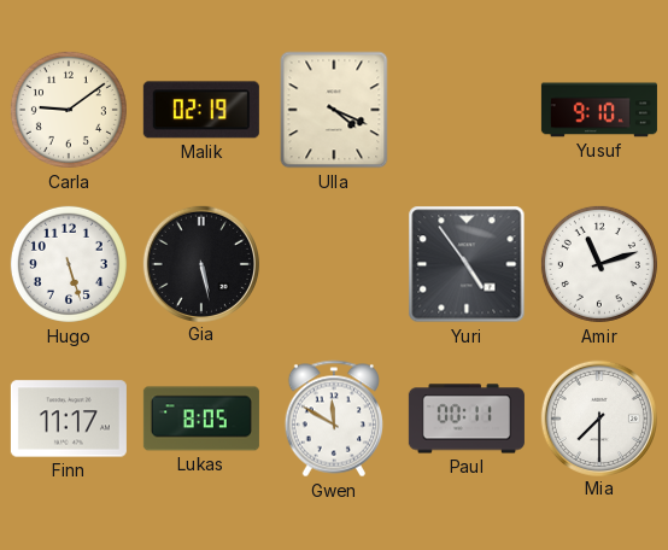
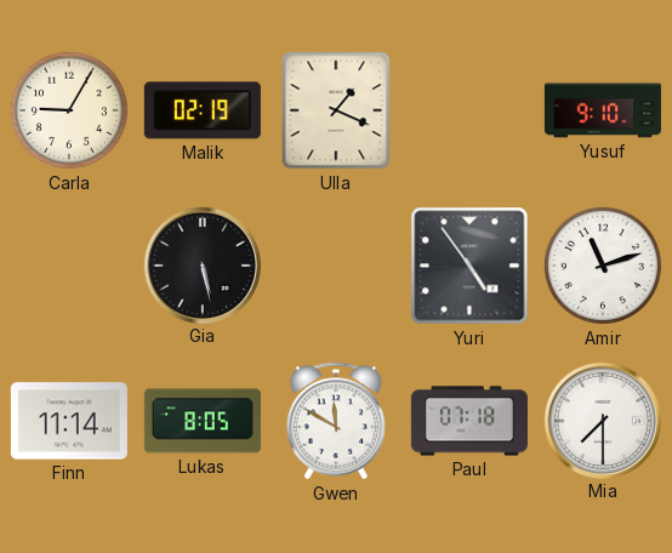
Carla: 9:09 -> 9:05 (69, 110)
Ulla: 4:19 -> 1:19 (336, 110)
Hugo: 5:27 -> none (69, 264)
Finn: 11:17 -> 11:14 (69, 421)
Paul: 00:11 -> 07:18 (469, 421)
